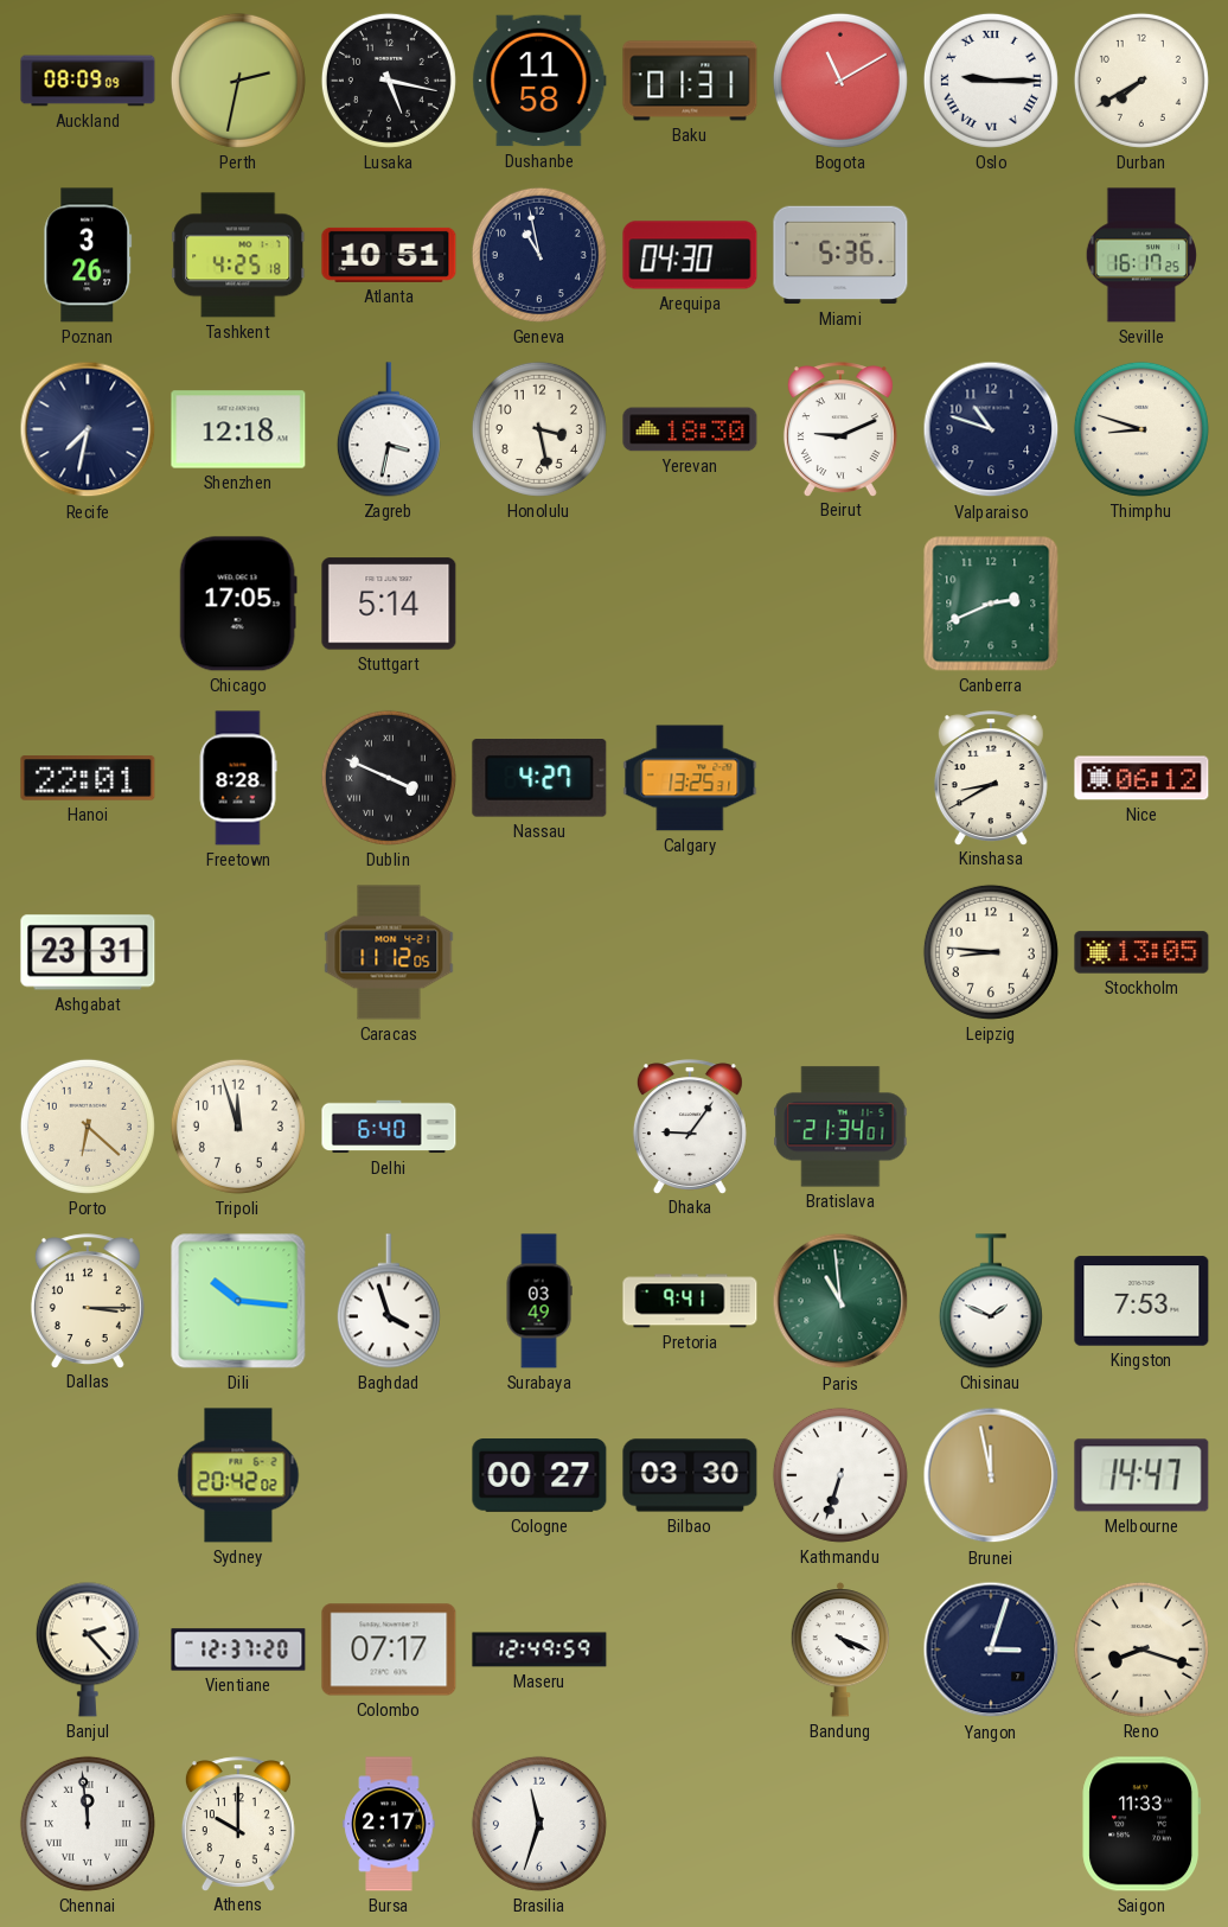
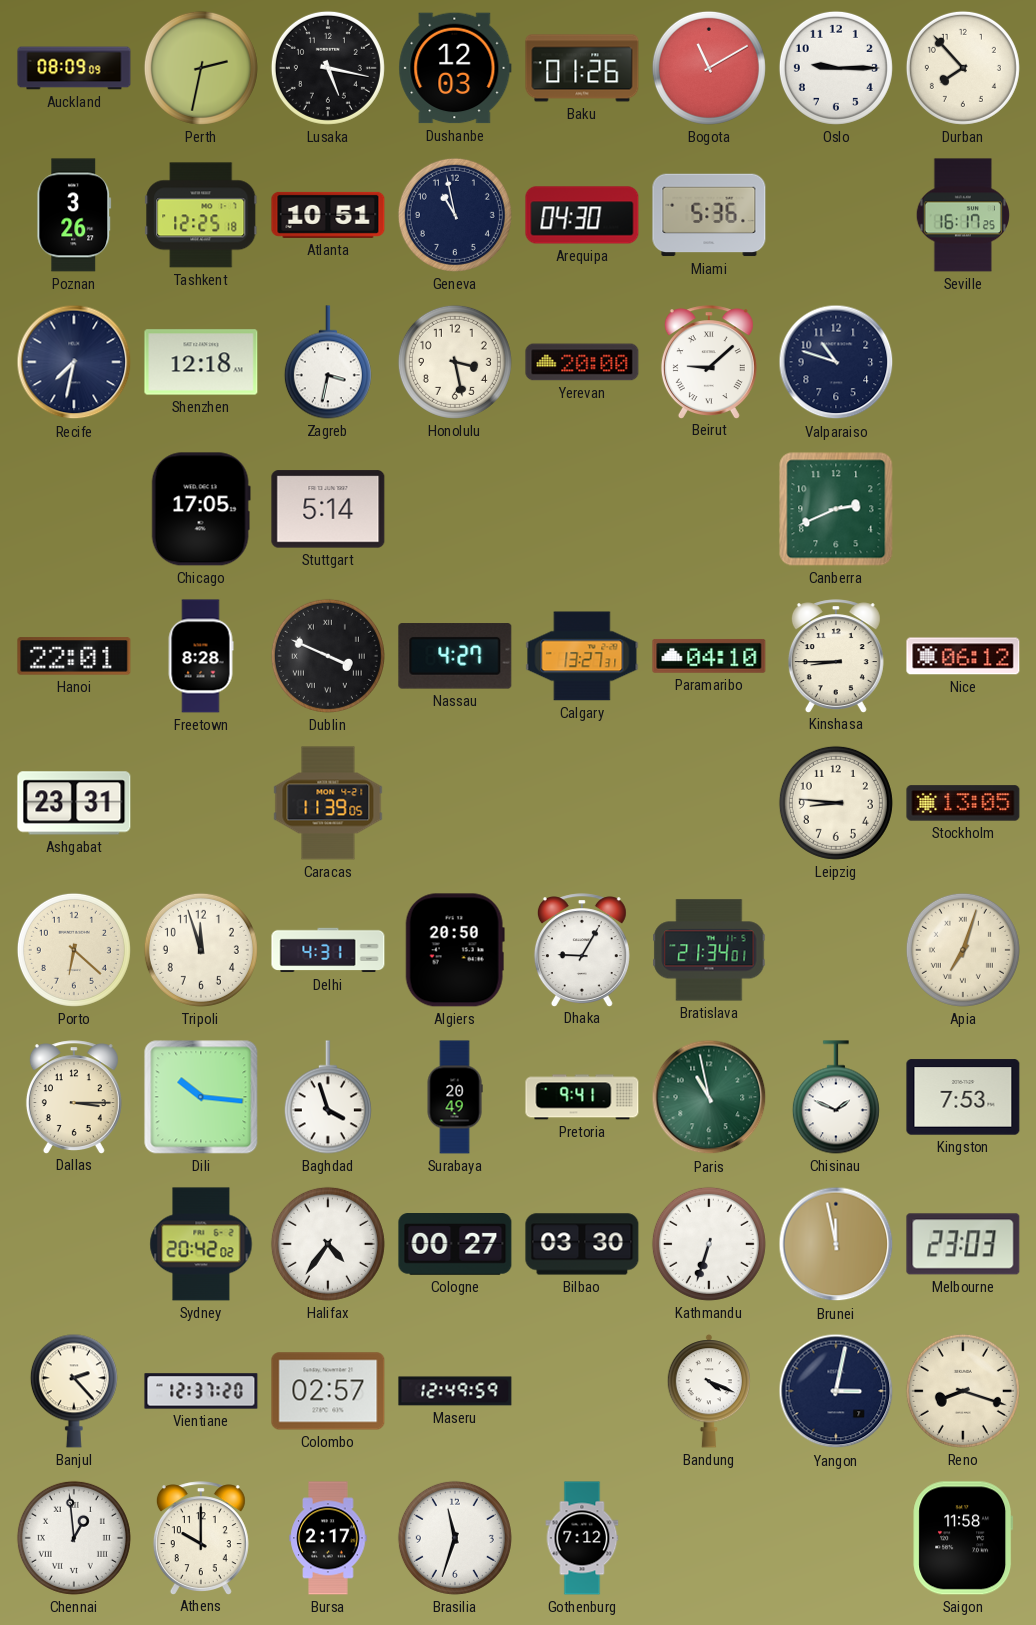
Dushanbe: 11:58 -> 12:03 (455, 68)
Baku: 01:31 -> 01:26 (582, 68)
Oslo numerals: Roman -> Arabic (836, 68)
Durban: 7:40 -> 7:53 (963, 68)
Tashkent: 4:25 -> 12:25 (201, 215)
Yerevan: 18:30 -> 20:00 (582, 362)
Beirut: 9:11 -> 9:08 (709, 362)
Thimphu: 8:48 -> none (1141, 429)
Calgary: 13:25 -> 13:27 (582, 656)
Paramaribo: none -> 04:10 (709, 656)
Kinshasa: 8:40 -> 8:45 (836, 656)
Caracas: 11:12 -> 11:39 (328, 803)
Delhi: 6:40 -> 4:31 (328, 950)
Algiers: none -> 20:50 (455, 950)
Dhaka: 9:06 -> 9:05 (582, 950)
Apia: none -> 7:03 (963, 950)
Surabaya: 03:49 -> 20:49 (455, 1097)
Paris: 10:59 -> 10:58 (709, 1097)
Halifax: none -> 4:36 (328, 1244)
Melbourne: 14:47 -> 23:03 (963, 1244)
Colombo: 07:17 -> 02:57 (328, 1391)
Yangon: 3:03 -> 3:02 (836, 1391)
Chennai: 11:59 -> 12:59 (74, 1538)
Gothenburg: none -> 7:12 (582, 1538)
Saigon: 11:33 -> 11:58 (963, 1538)
